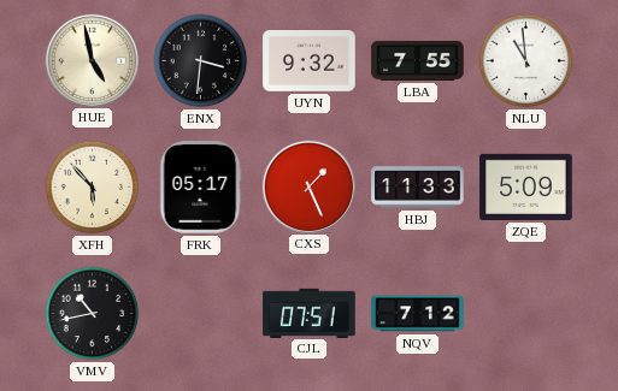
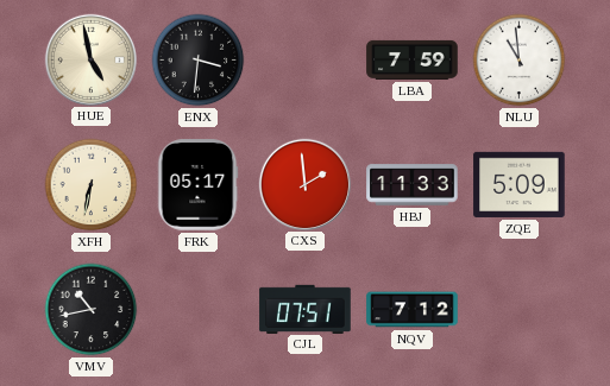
UYN: 9:32 -> none (310, 61)
LBA: 7:55 -> 7:59 (413, 59)
XFH: 5:53 -> 6:32 (92, 185)
CXS: 1:26 -> 1:59 (304, 184)
